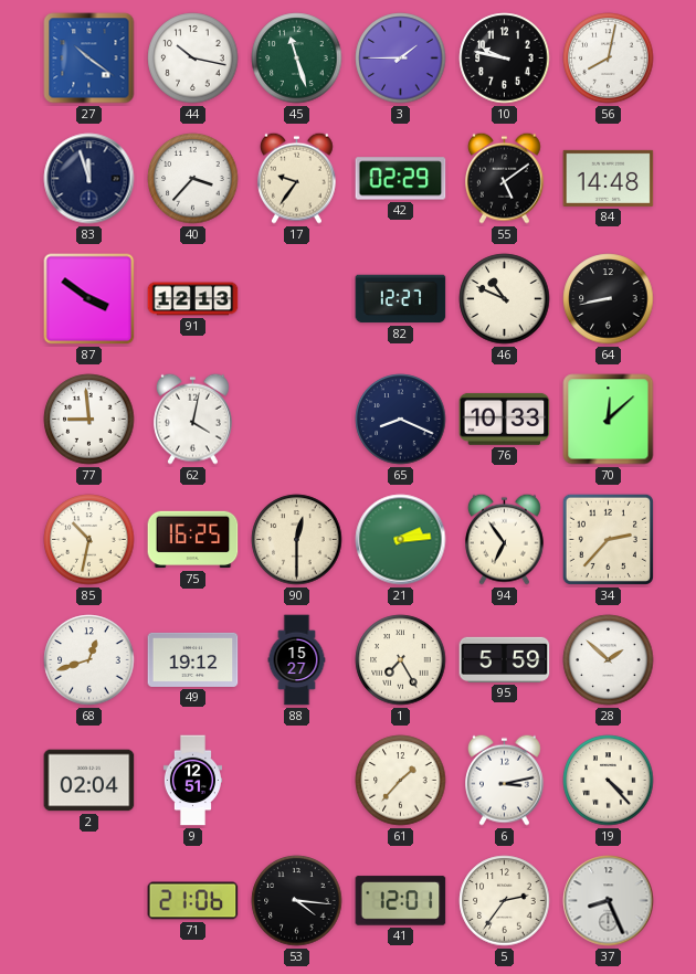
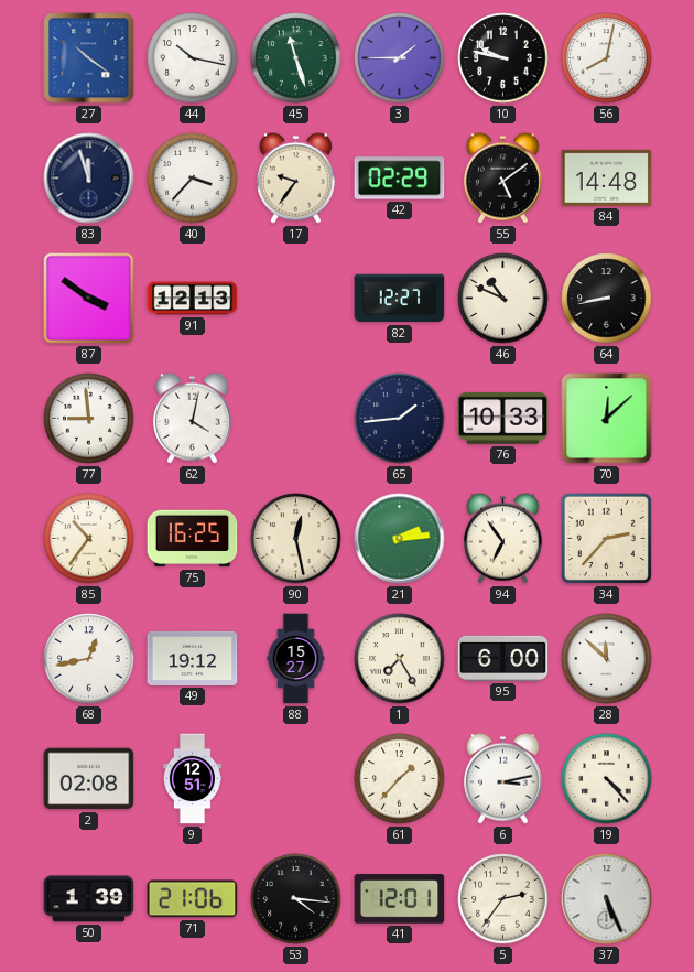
65: 8:19 -> 1:44 (400, 419)
85: 10:32 -> 10:36 (89, 539)
90: 12:30 -> 12:28 (296, 539)
68: 12:42 -> 12:43 (89, 659)
95: 5:59 -> 6:00 (503, 658)
28: 1:52 -> 11:52 (607, 659)
2: 02:04 -> 02:08 (89, 779)
50: none -> 1:39 (89, 899)
37: 8:26 -> 5:26 (607, 899)
